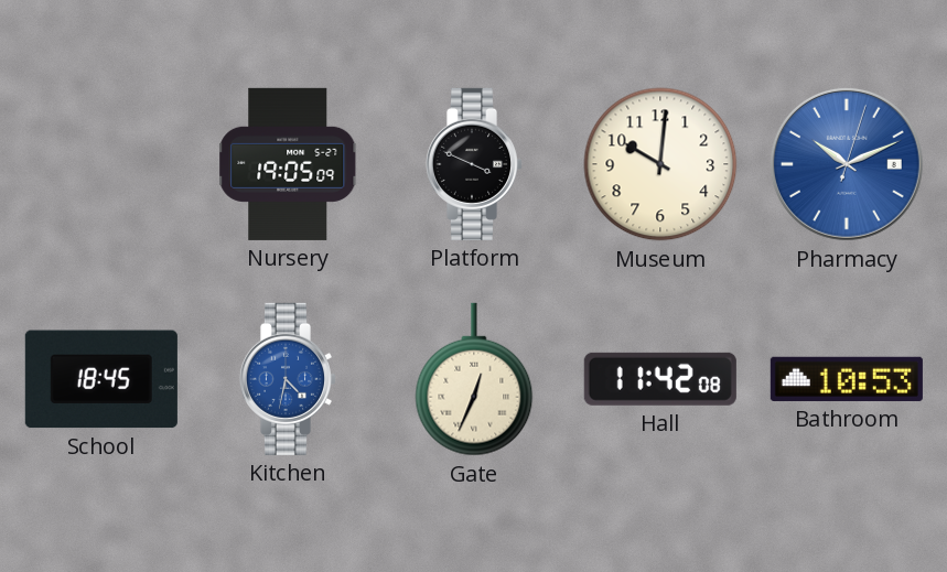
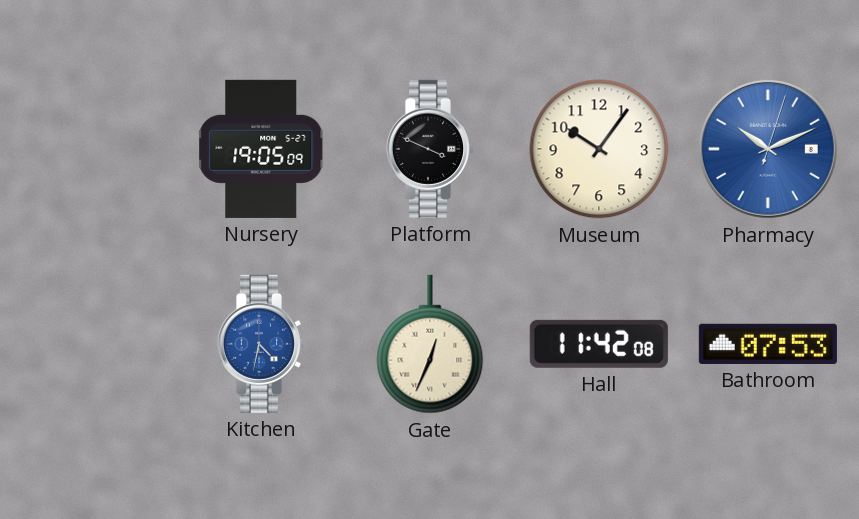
Museum: 10:01 -> 10:06 (599, 149)
School: 18:45 -> none (101, 379)
Bathroom: 10:53 -> 07:53 (768, 344)
